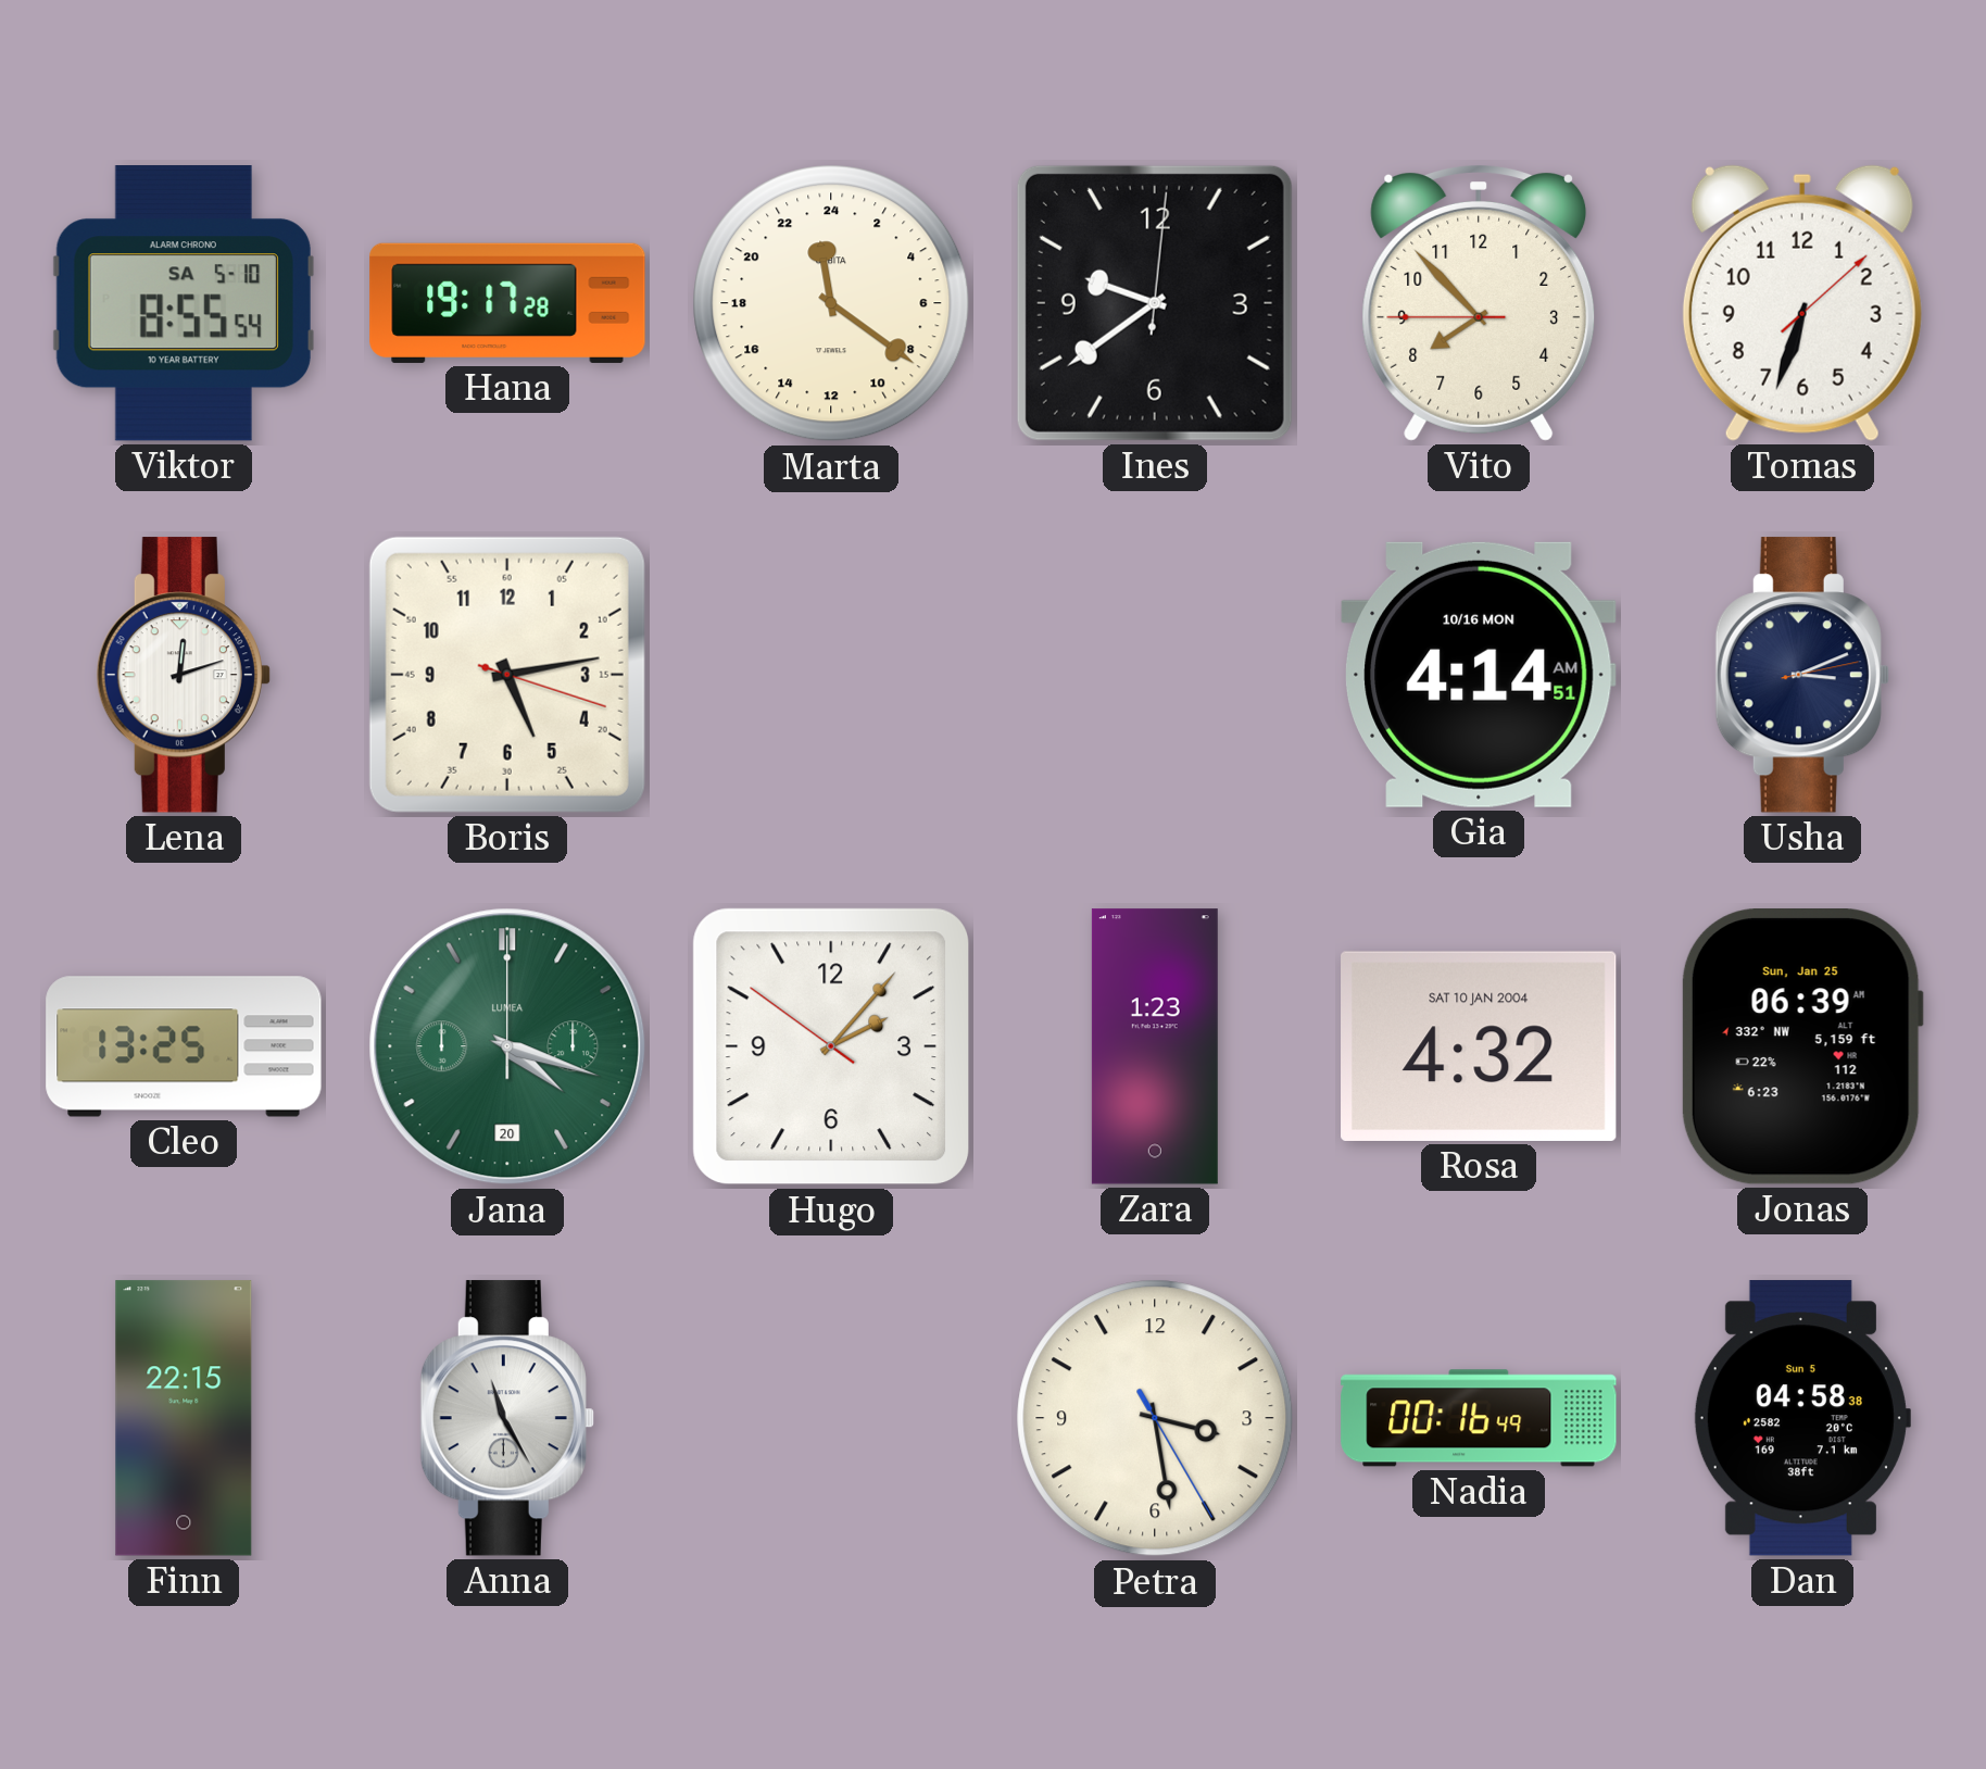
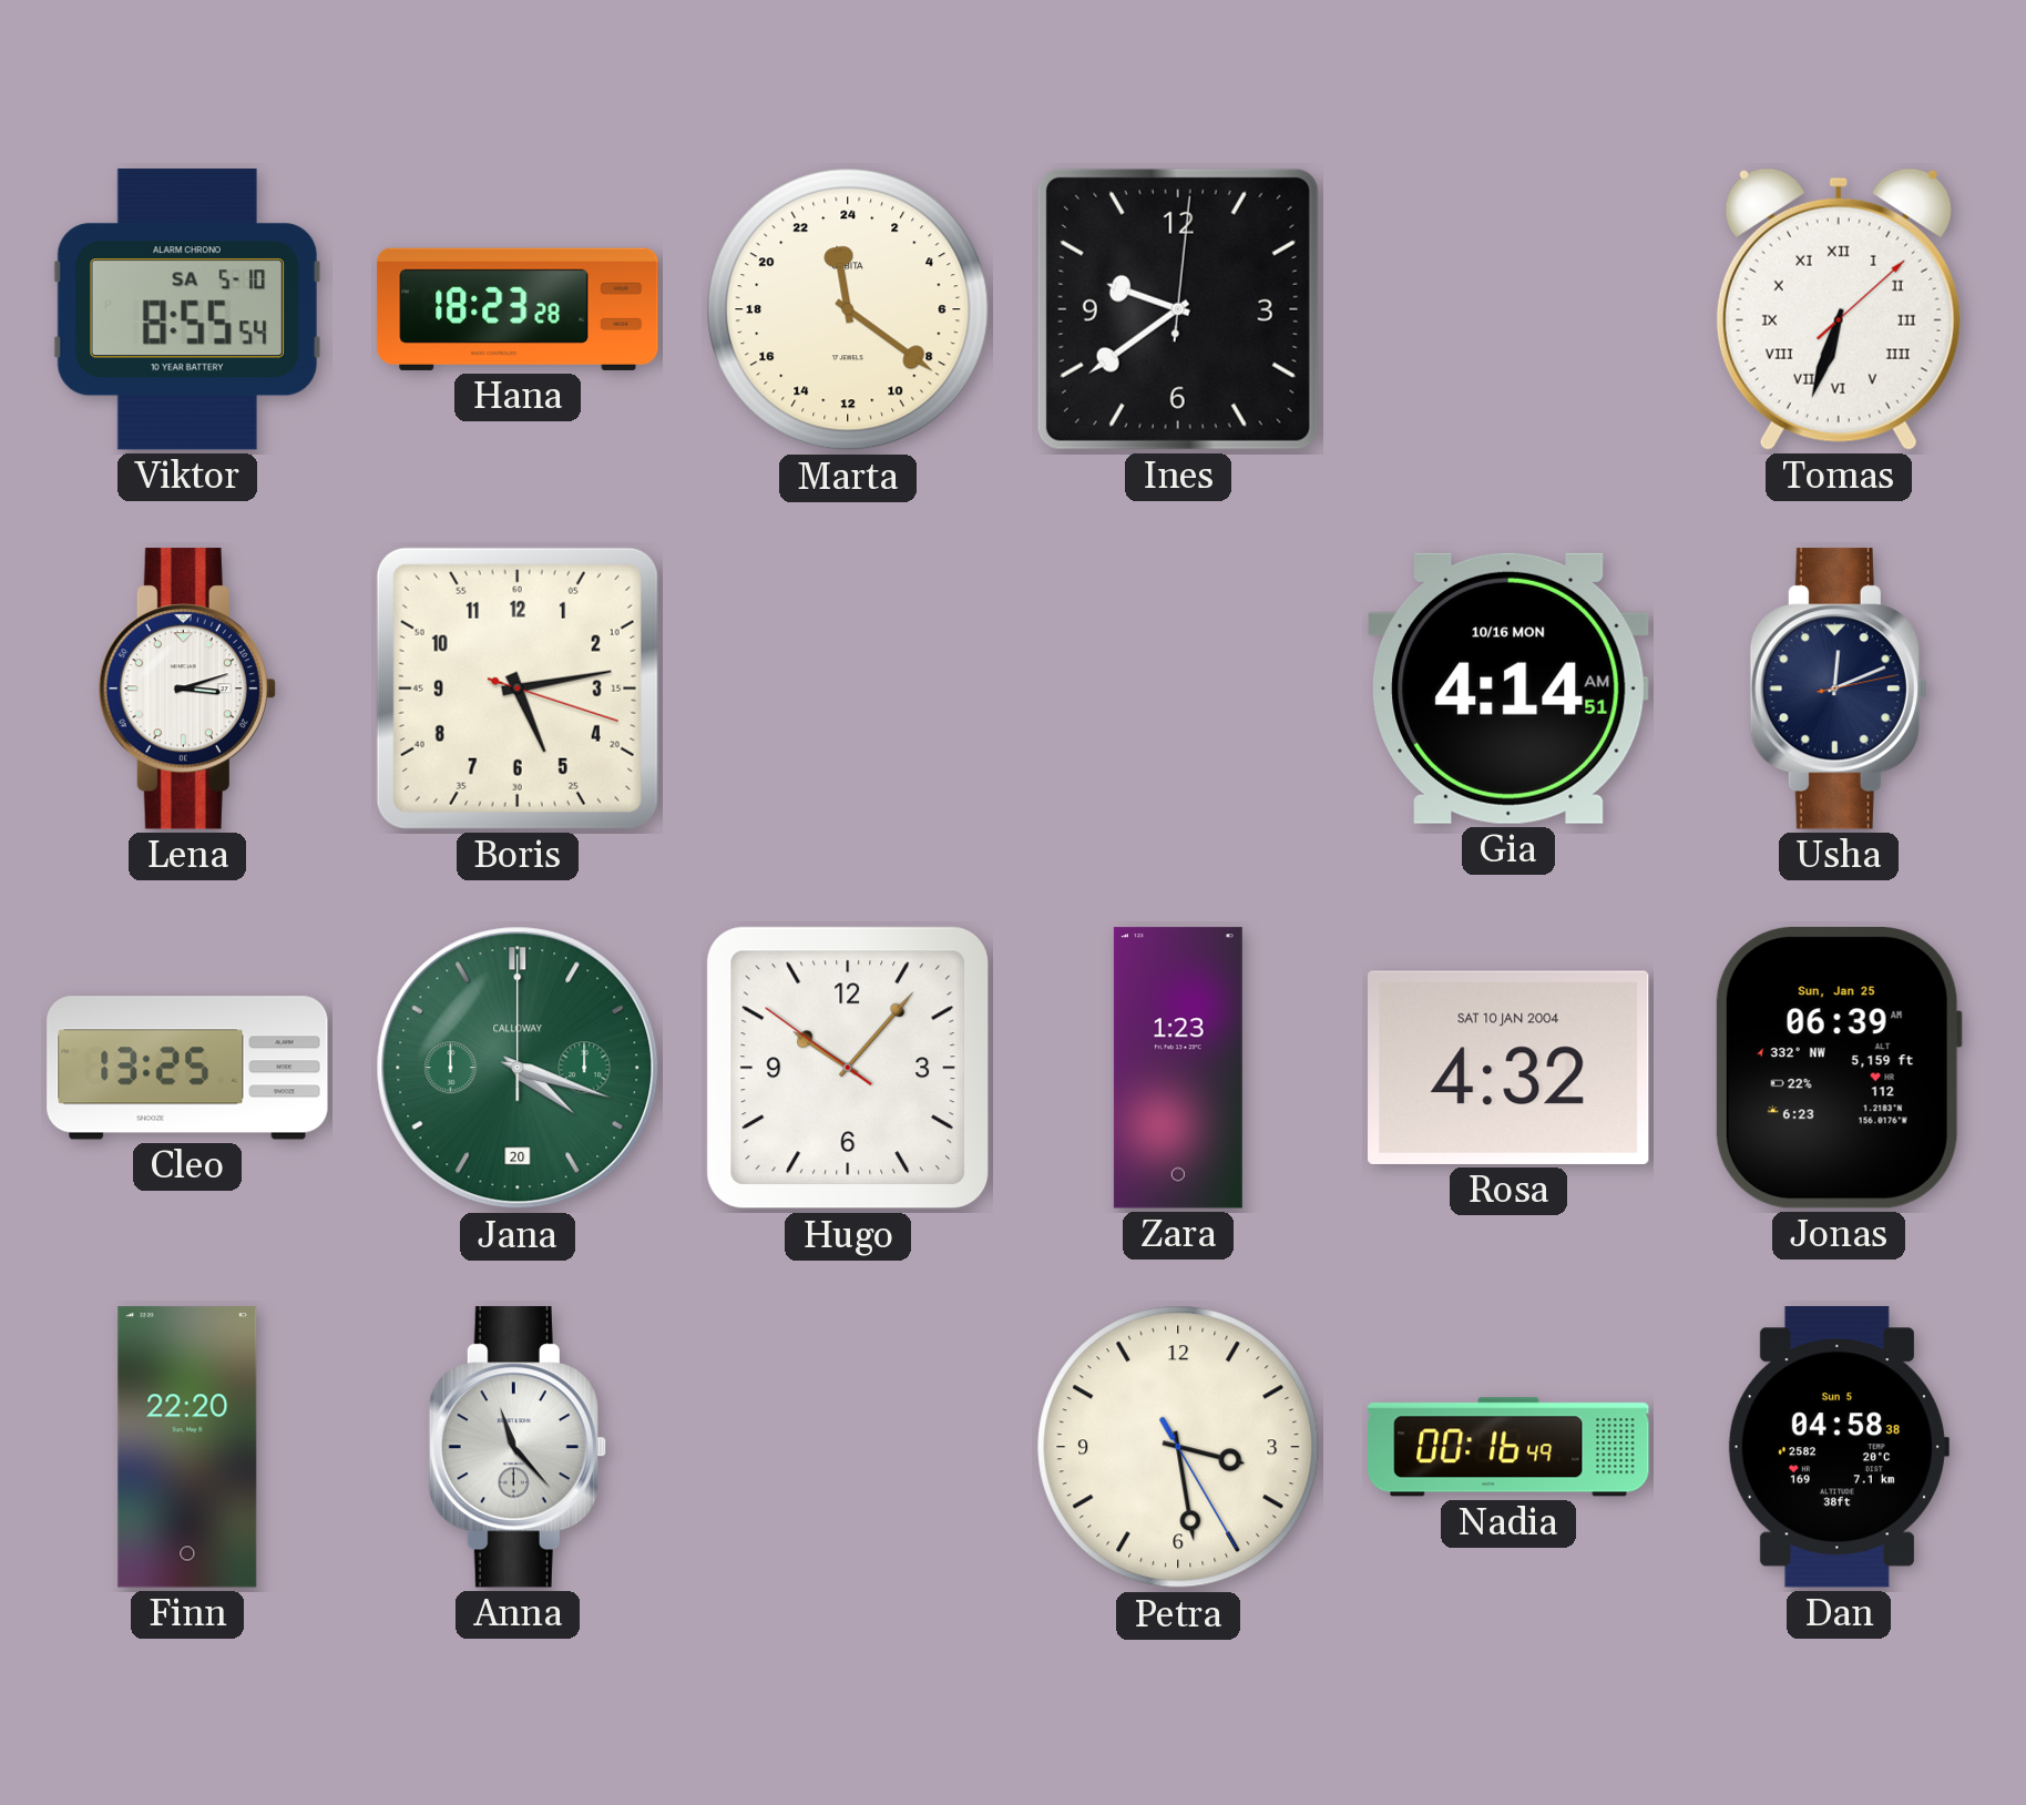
Hana: 19:17 -> 18:23 (518, 309)
Vito: 7:52 -> none (1479, 304)
Tomas numerals: Arabic -> Roman (1839, 309)
Lena: 12:12 -> 3:12 (187, 689)
Usha: 3:11 -> 12:11 (1839, 689)
Jana brand: LUMEA -> CALLOWAY (518, 1068)
Hugo: 2:06 -> 10:06 (848, 1068)
Finn: 22:15 -> 22:20 (187, 1447)
Anna: 11:25 -> 11:23 (518, 1447)
